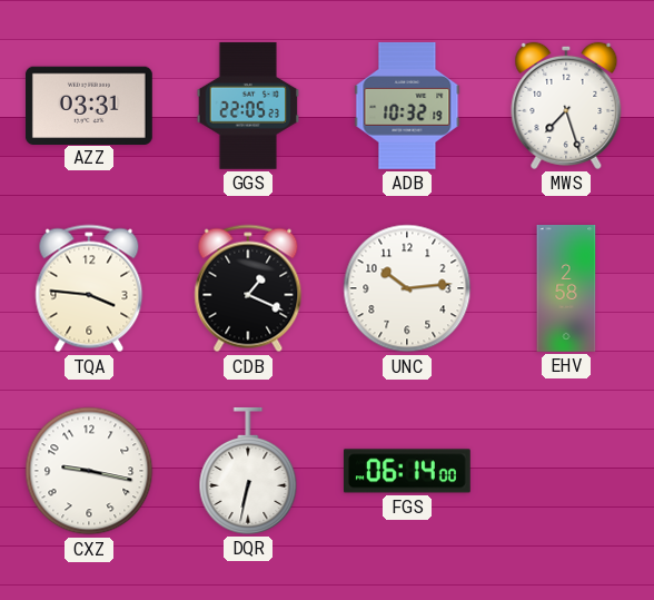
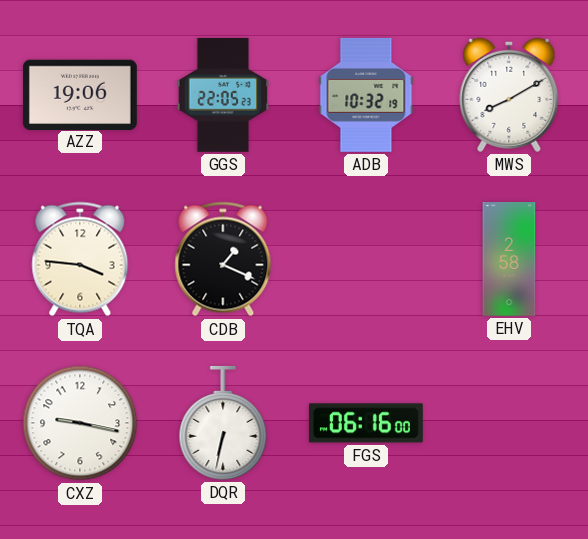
AZZ: 03:31 -> 19:06 (80, 94)
MWS: 7:27 -> 8:10 (509, 95)
UNC: 10:14 -> none (407, 288)
FGS: 06:14 -> 06:16 (366, 423)
